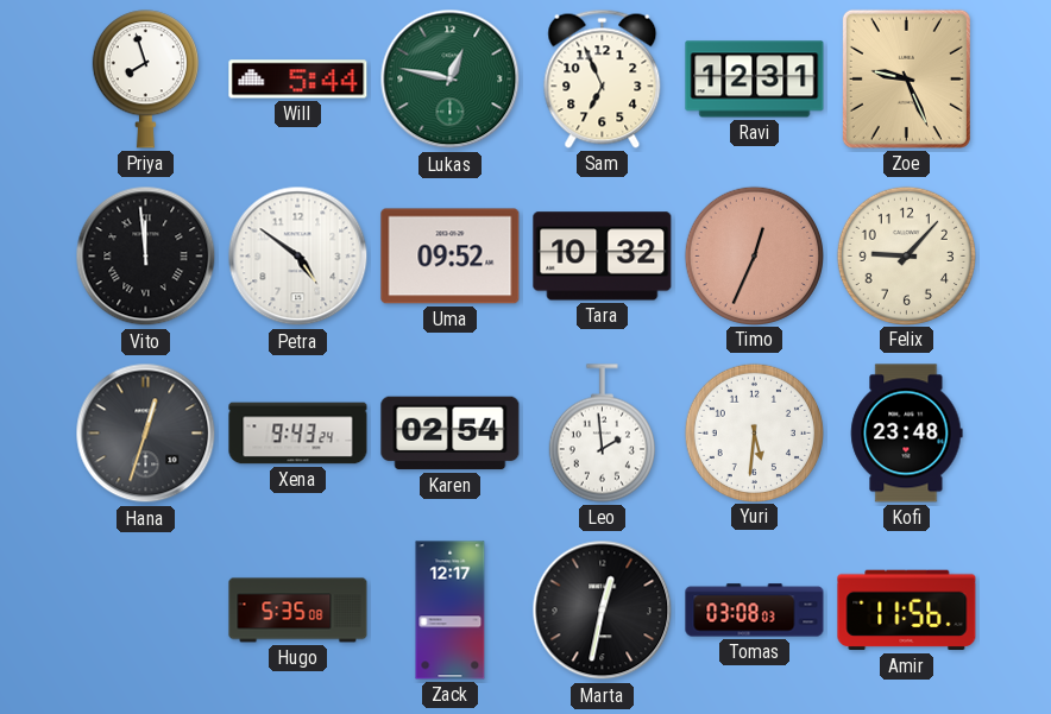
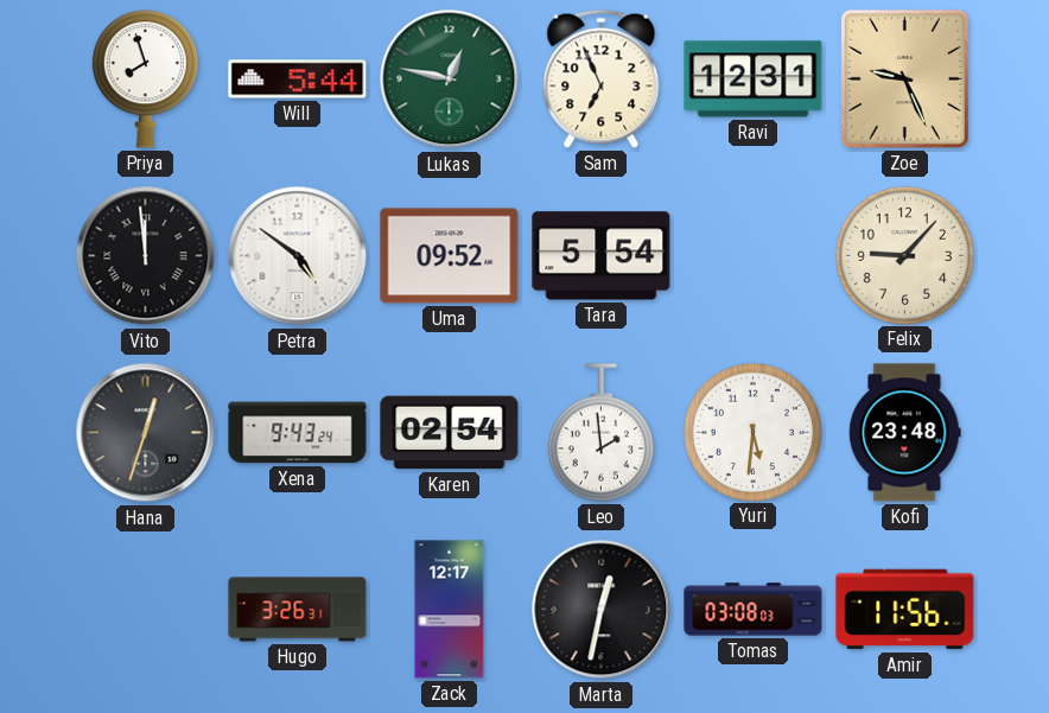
Tara: 10:32 -> 5:54 (602, 256)
Timo: 12:34 -> none (754, 255)
Hugo: 5:35 -> 3:26 (298, 610)
